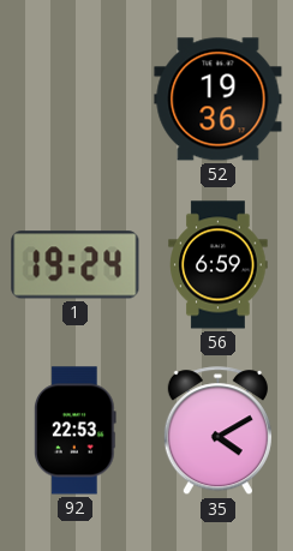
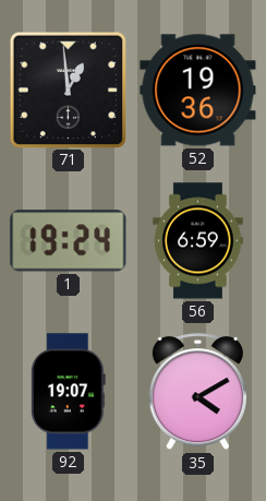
71: none -> 12:59 (68, 90)
92: 22:53 -> 19:07 (68, 392)
